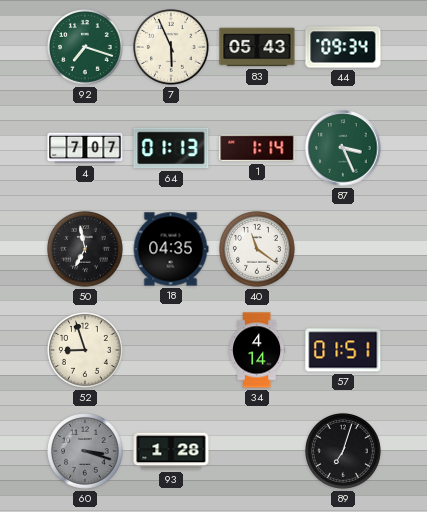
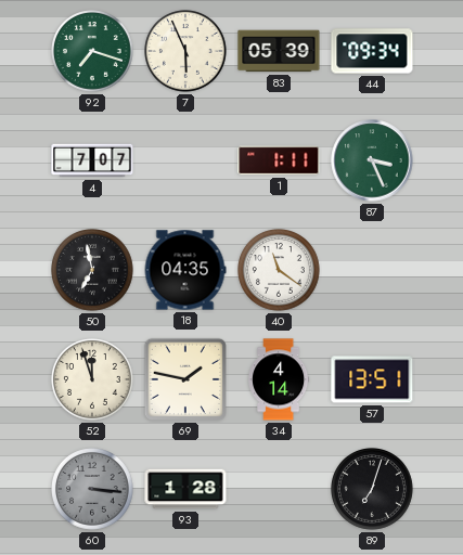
83: 05:43 -> 05:39 (279, 51)
64: 01:13 -> none (171, 148)
1: 1:14 -> 1:11 (279, 160)
52: 8:57 -> 11:57 (93, 380)
69: none -> 1:47 (185, 379)
57: 01:51 -> 13:51 (372, 379)
60: 3:18 -> 3:16 (93, 490)
